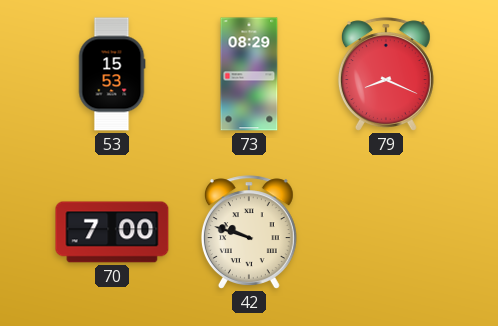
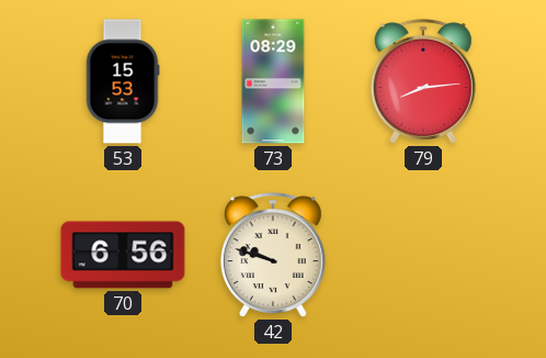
79: 8:19 -> 8:14 (423, 81)
70: 7:00 -> 6:56 (123, 255)
